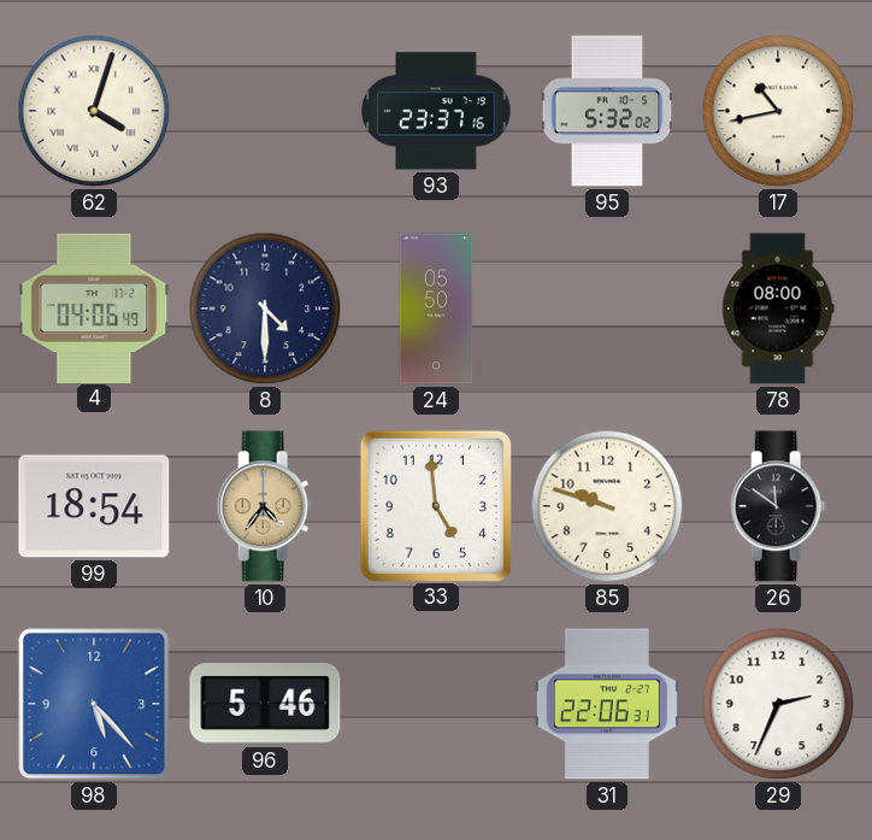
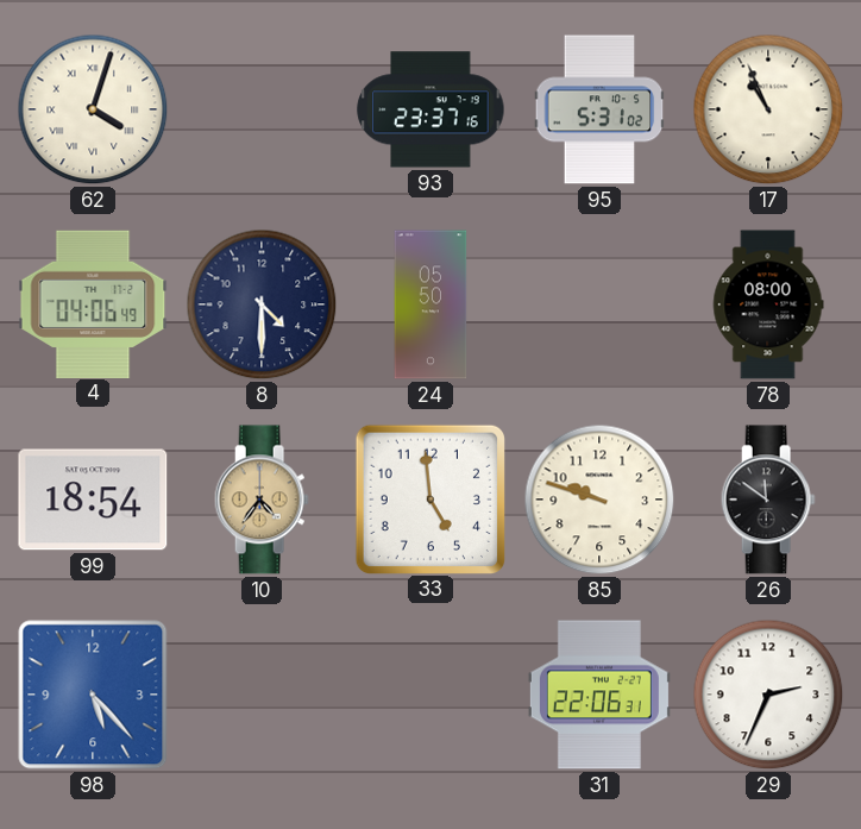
95: 5:32 -> 5:31 (599, 109)
17: 10:43 -> 10:56 (768, 109)
96: 5:46 -> none (265, 705)
